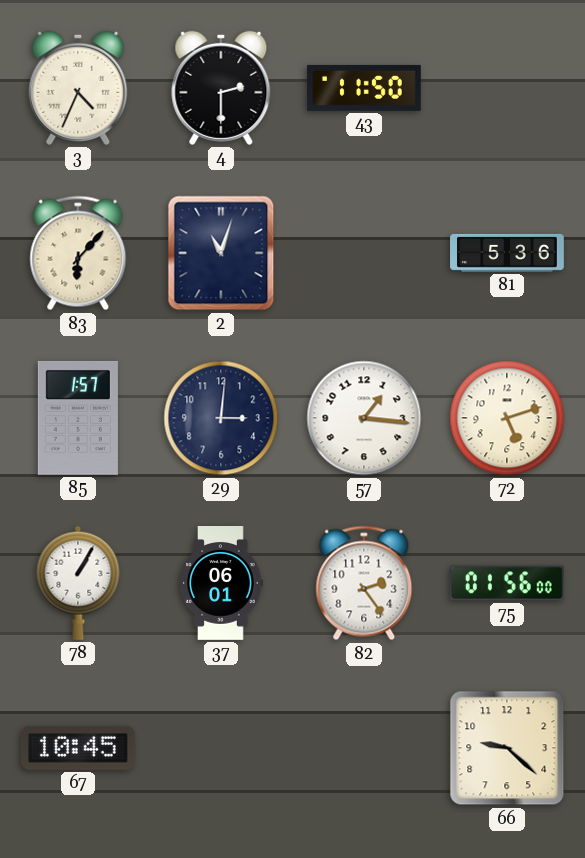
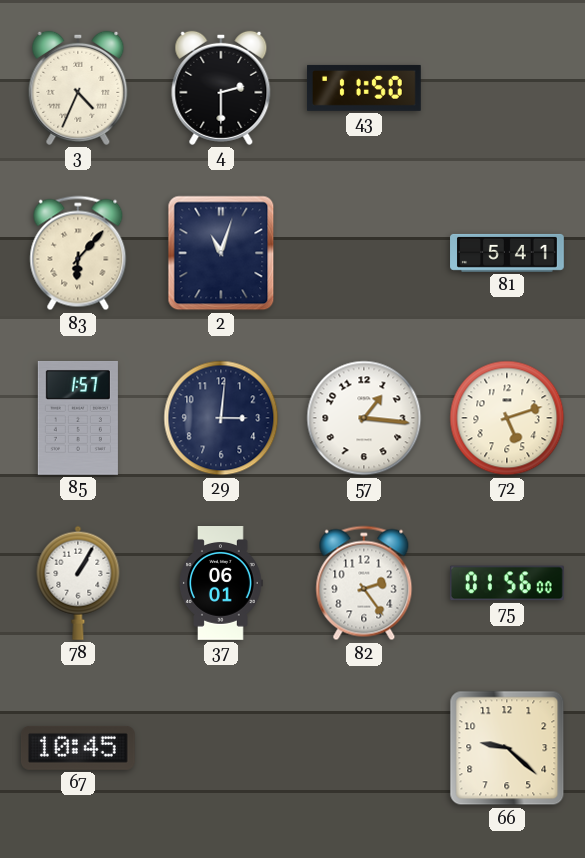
81: 5:36 -> 5:41 (507, 253)
